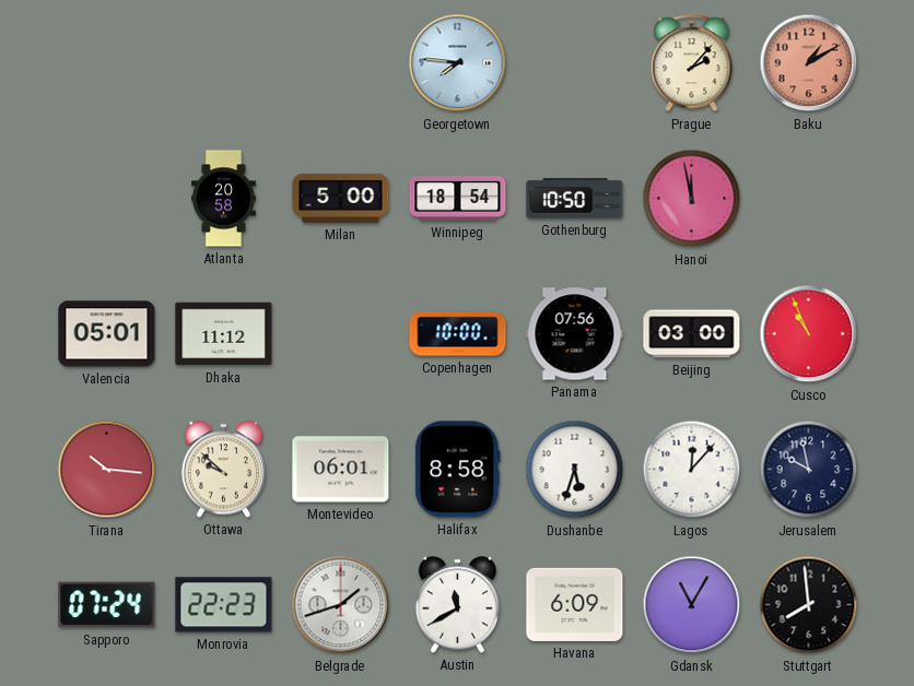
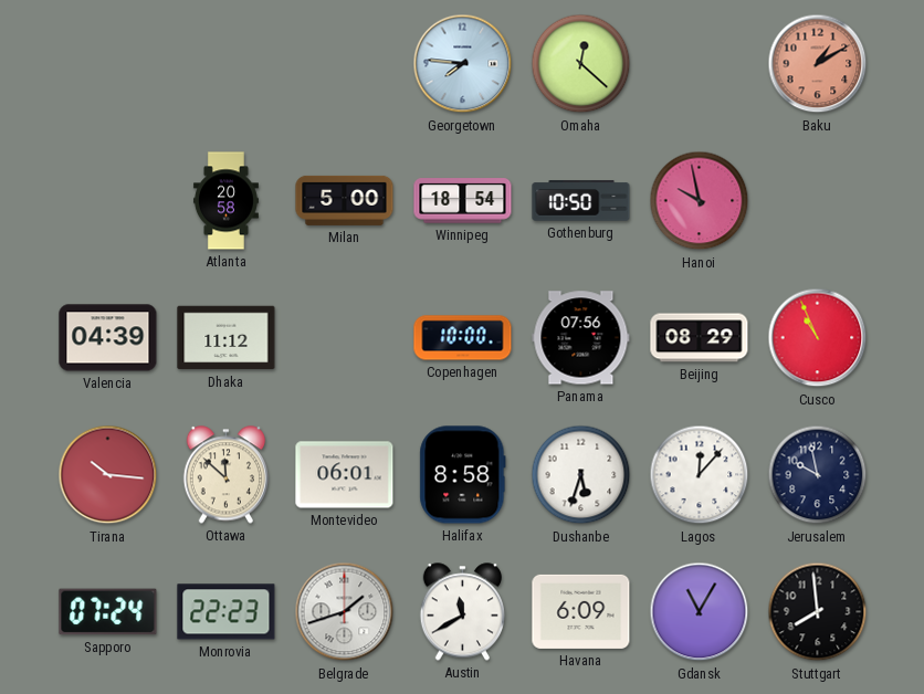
Omaha: none -> 12:22 (581, 64)
Prague: 2:07 -> none (692, 63)
Hanoi: 11:58 -> 9:58 (700, 201)
Valencia: 05:01 -> 04:39 (108, 338)
Beijing: 03:00 -> 08:29 (700, 338)
Ottawa: 9:52 -> 11:52 (225, 475)
